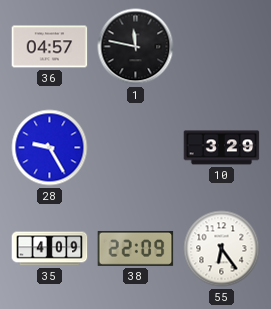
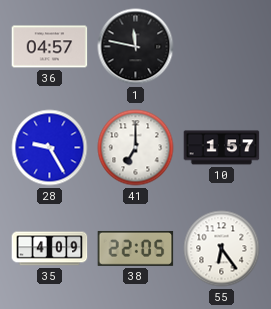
41: none -> 7:00 (136, 148)
10: 3:29 -> 1:57 (222, 148)
38: 22:09 -> 22:05 (136, 248)
